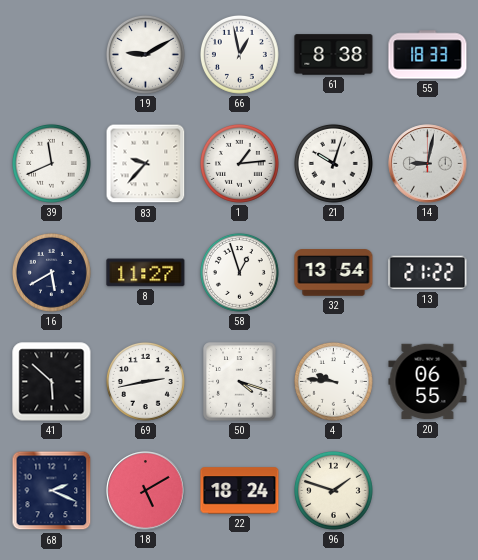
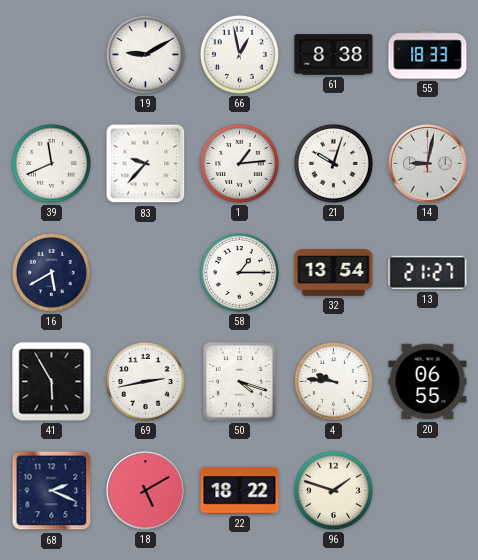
8: 11:27 -> none (146, 273)
58: 12:57 -> 1:15 (239, 272)
13: 21:22 -> 21:27 (428, 273)
41: 5:52 -> 5:55 (52, 382)
22: 18:24 -> 18:22 (240, 491)
